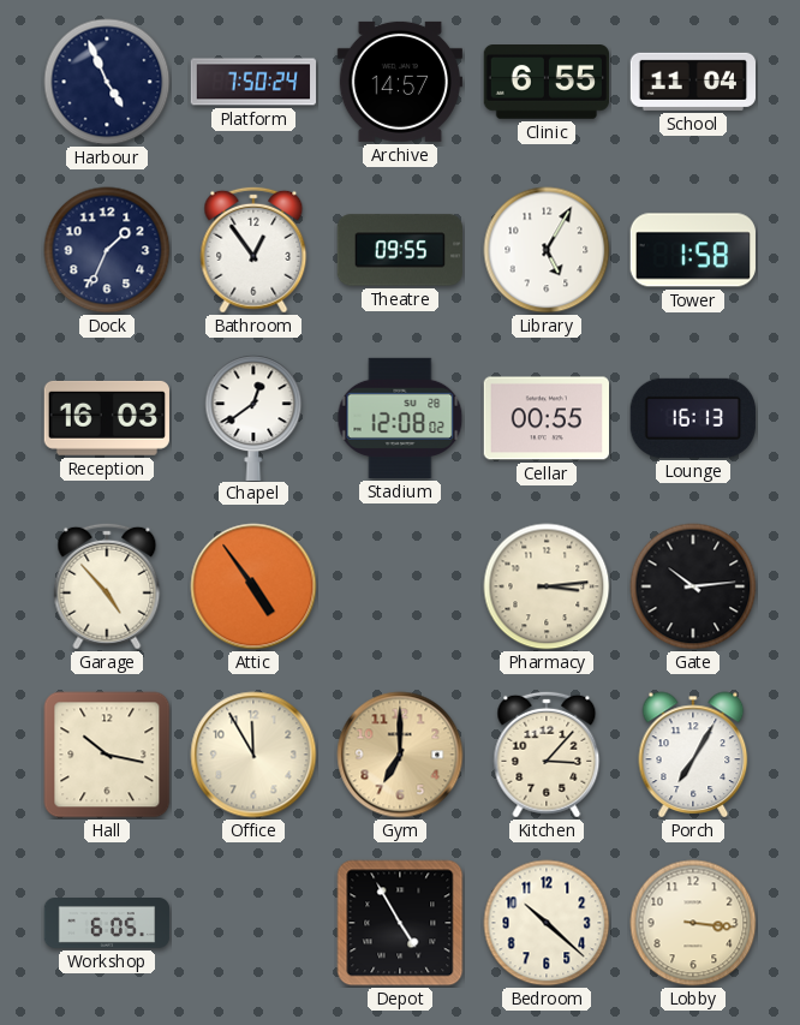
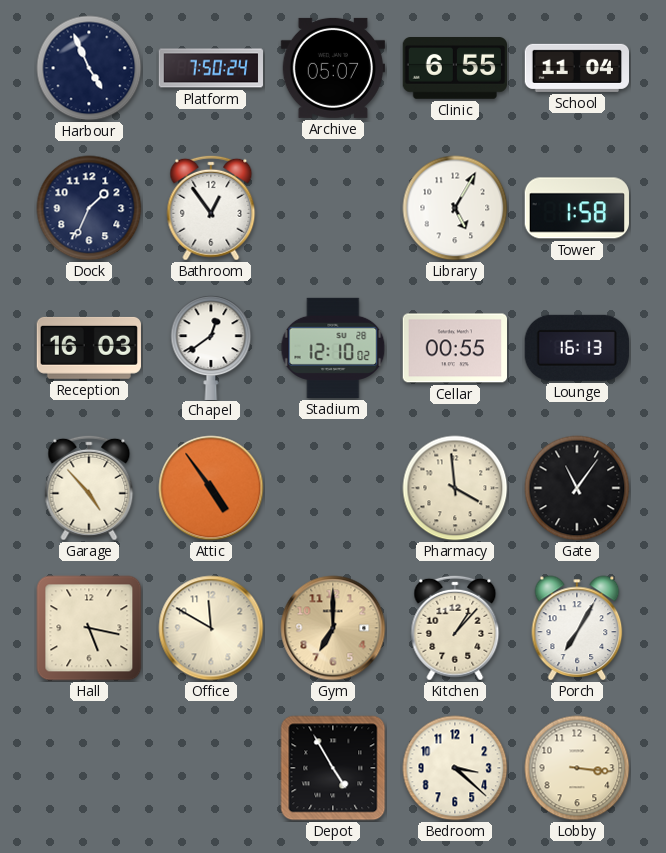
Archive: 14:57 -> 05:07 (332, 68)
Theatre: 09:55 -> none (399, 250)
Stadium: 12:08 -> 12:10 (333, 348)
Pharmacy: 3:14 -> 3:59 (455, 488)
Gate: 10:14 -> 11:06 (577, 488)
Hall: 10:17 -> 5:17 (89, 628)
Office: 11:55 -> 11:50 (211, 628)
Kitchen: 3:07 -> 1:07 (455, 628)
Workshop: 6:05 -> none (107, 924)
Bedroom: 10:22 -> 3:22 (455, 768)
